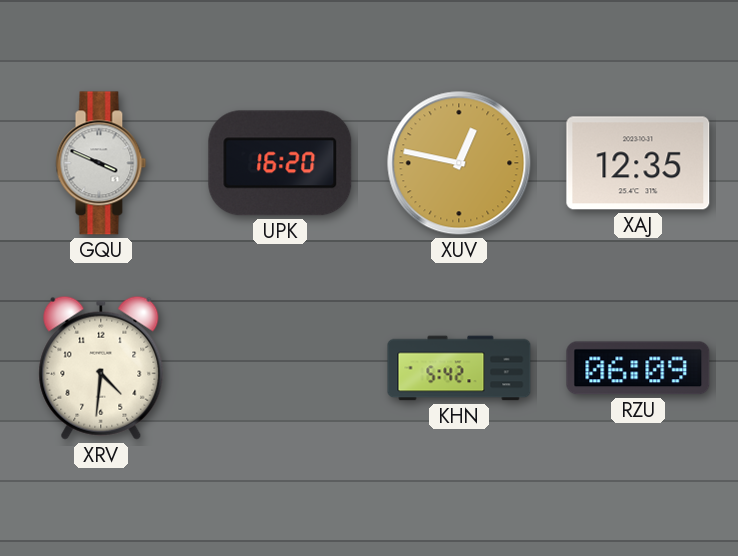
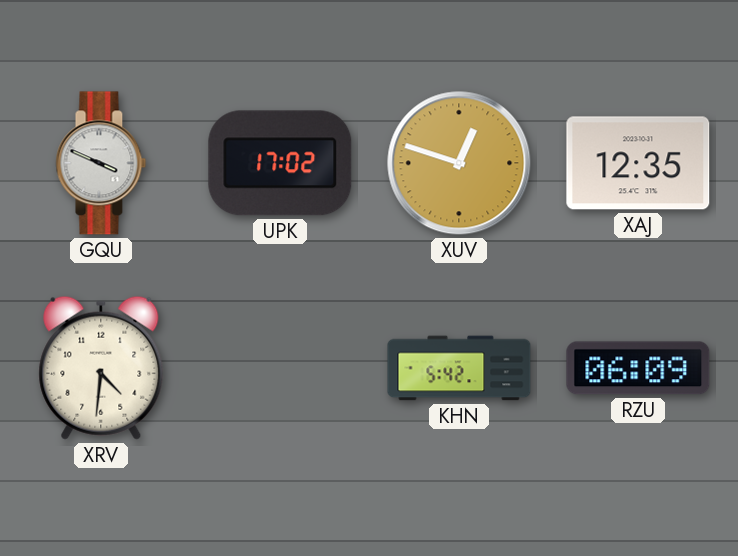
UPK: 16:20 -> 17:02 (280, 163)
XUV: 12:47 -> 12:48 (459, 163)
